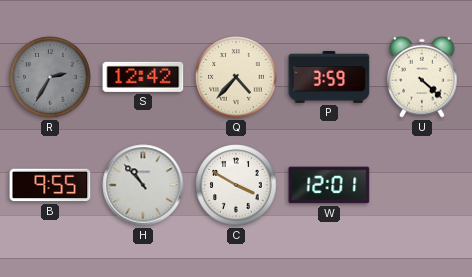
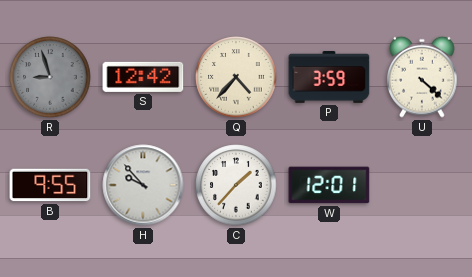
R: 2:35 -> 8:57 (50, 77)
H: 10:53 -> 9:53 (143, 185)
C: 3:50 -> 1:37 (236, 185)
